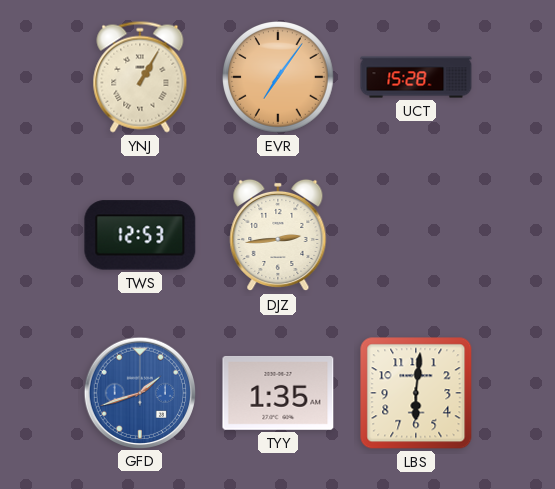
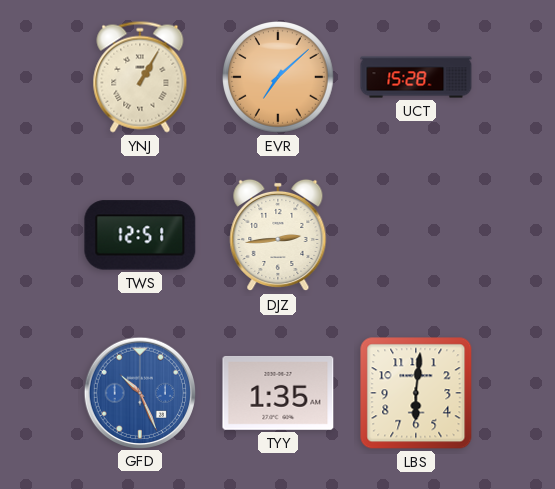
EVR: 7:06 -> 7:08 (279, 78)
TWS: 12:53 -> 12:51 (140, 235)
GFD: 1:42 -> 10:26 (139, 392)
